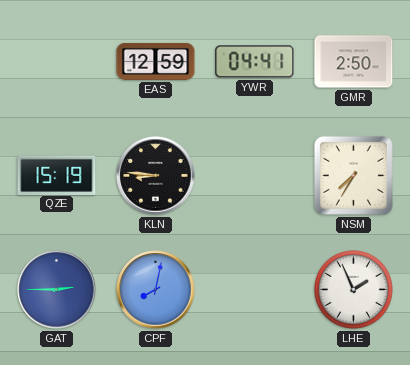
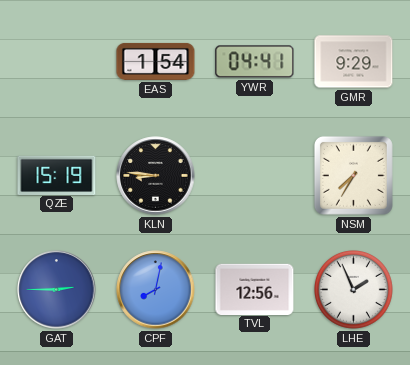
EAS: 12:59 -> 1:54 (156, 61)
GMR: 2:50 -> 9:29 (354, 62)
TVL: none -> 12:56 (255, 289)
